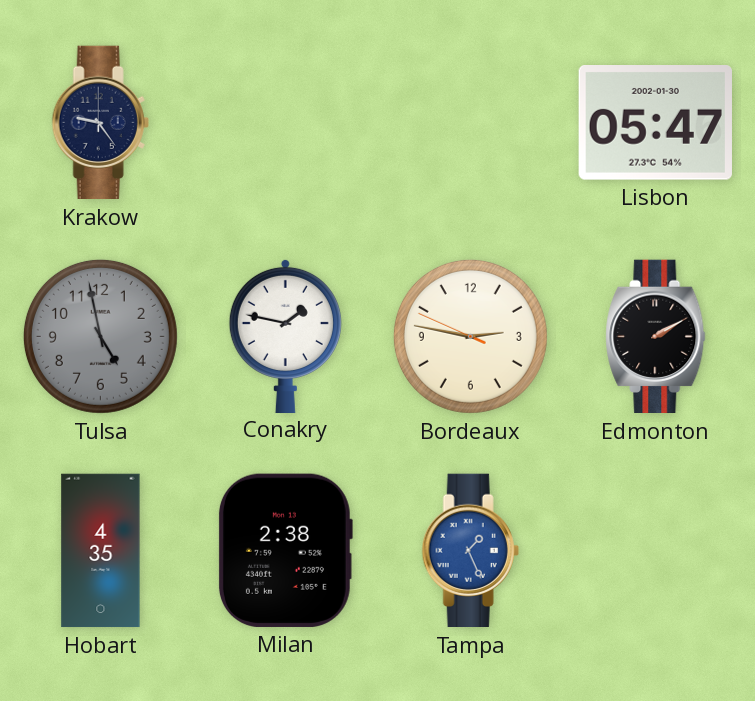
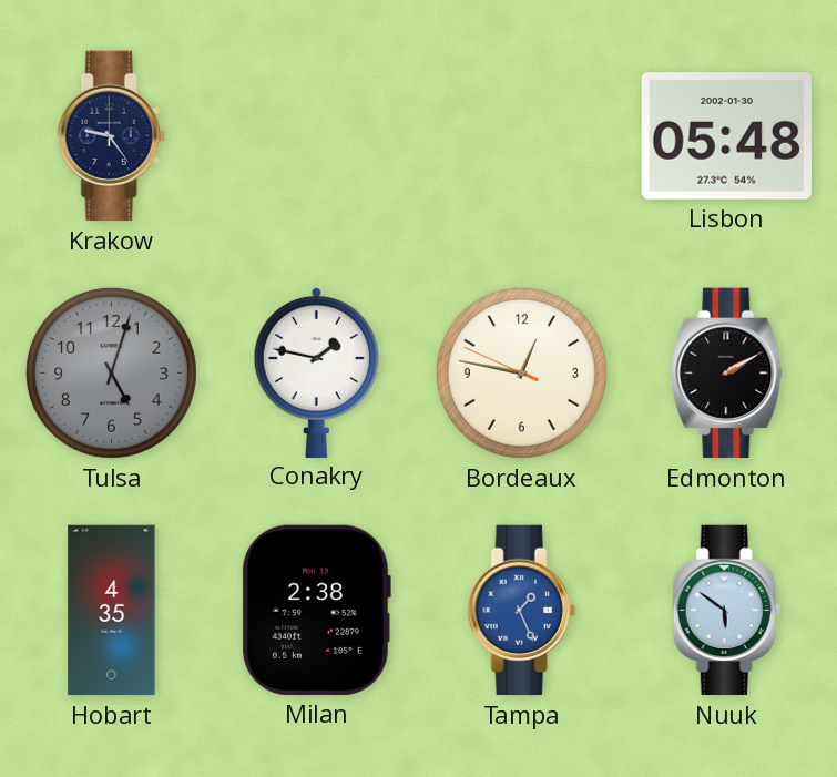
Lisbon: 05:47 -> 05:48 (726, 136)
Tulsa: 4:58 -> 5:03 (111, 372)
Bordeaux: 2:46 -> 12:46 (521, 372)
Nuuk: none -> 5:51 (726, 611)
